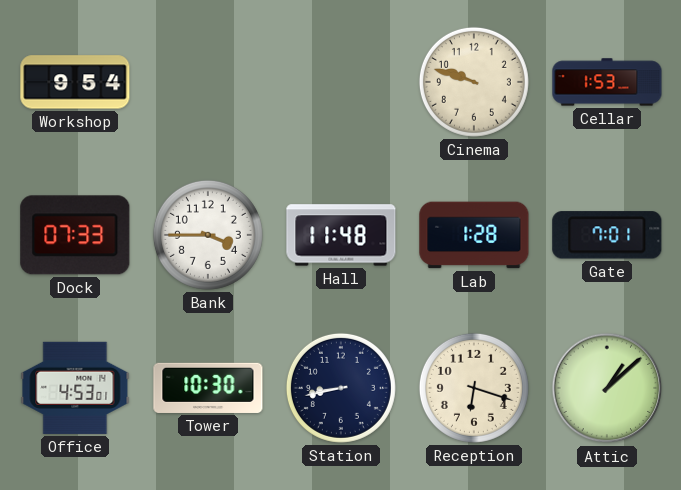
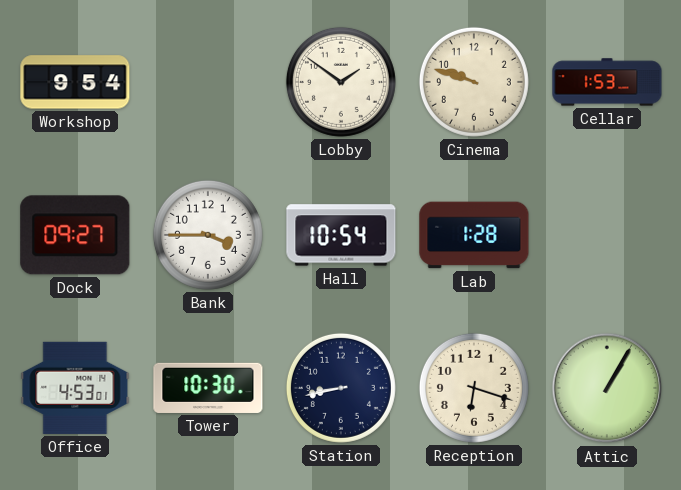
Lobby: none -> 1:51 (341, 82)
Dock: 07:33 -> 09:27 (75, 235)
Hall: 11:48 -> 10:54 (341, 235)
Gate: 7:01 -> none (607, 235)
Attic: 1:08 -> 1:05 (607, 388)
